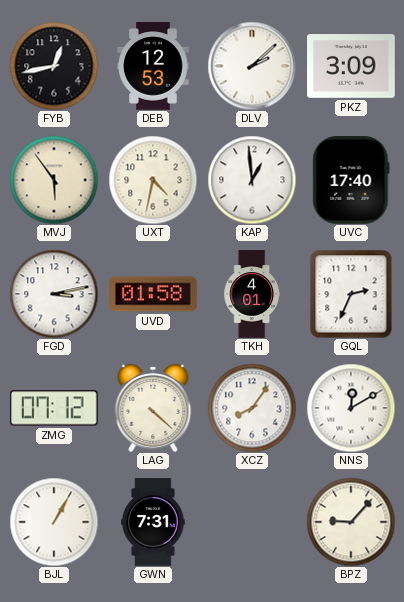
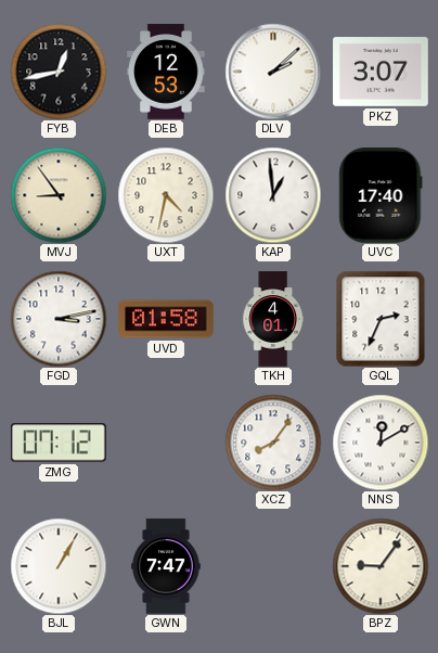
PKZ: 3:09 -> 3:07 (381, 72)
MVJ: 5:54 -> 8:54 (59, 195)
LAG: 4:22 -> none (153, 408)
GWN: 7:31 -> 7:47 (166, 566)
BPZ: 9:07 -> 9:06 (381, 566)
